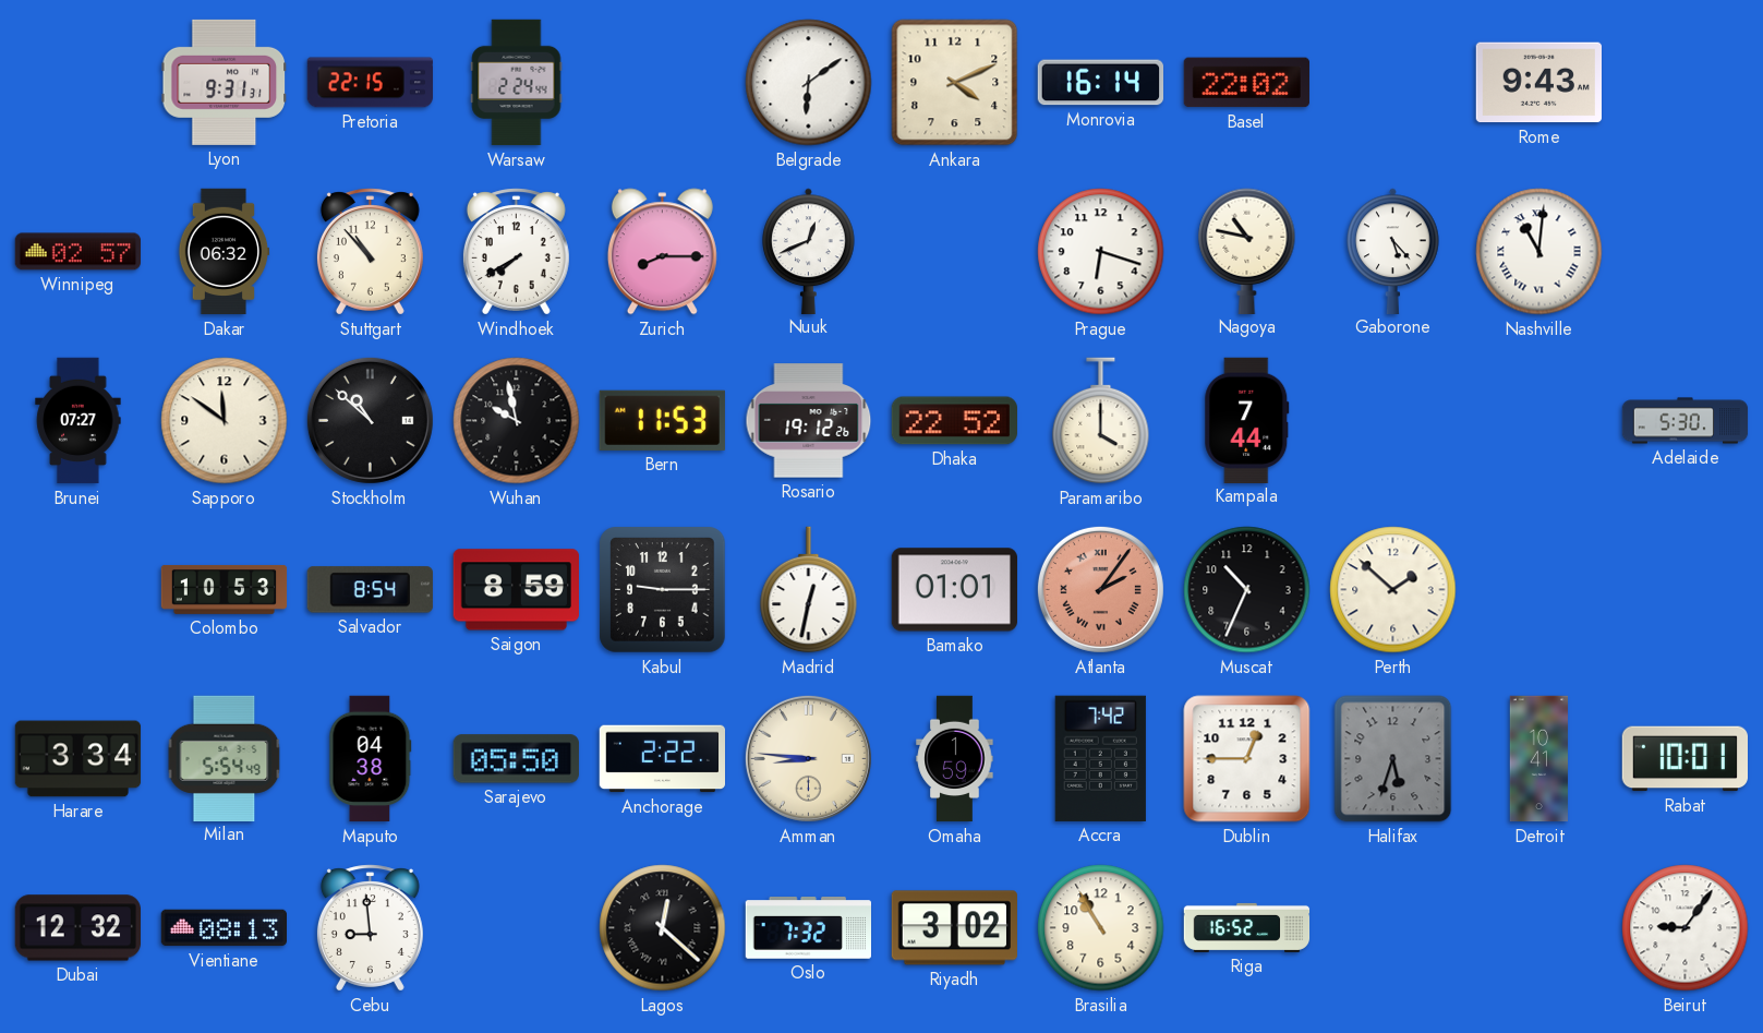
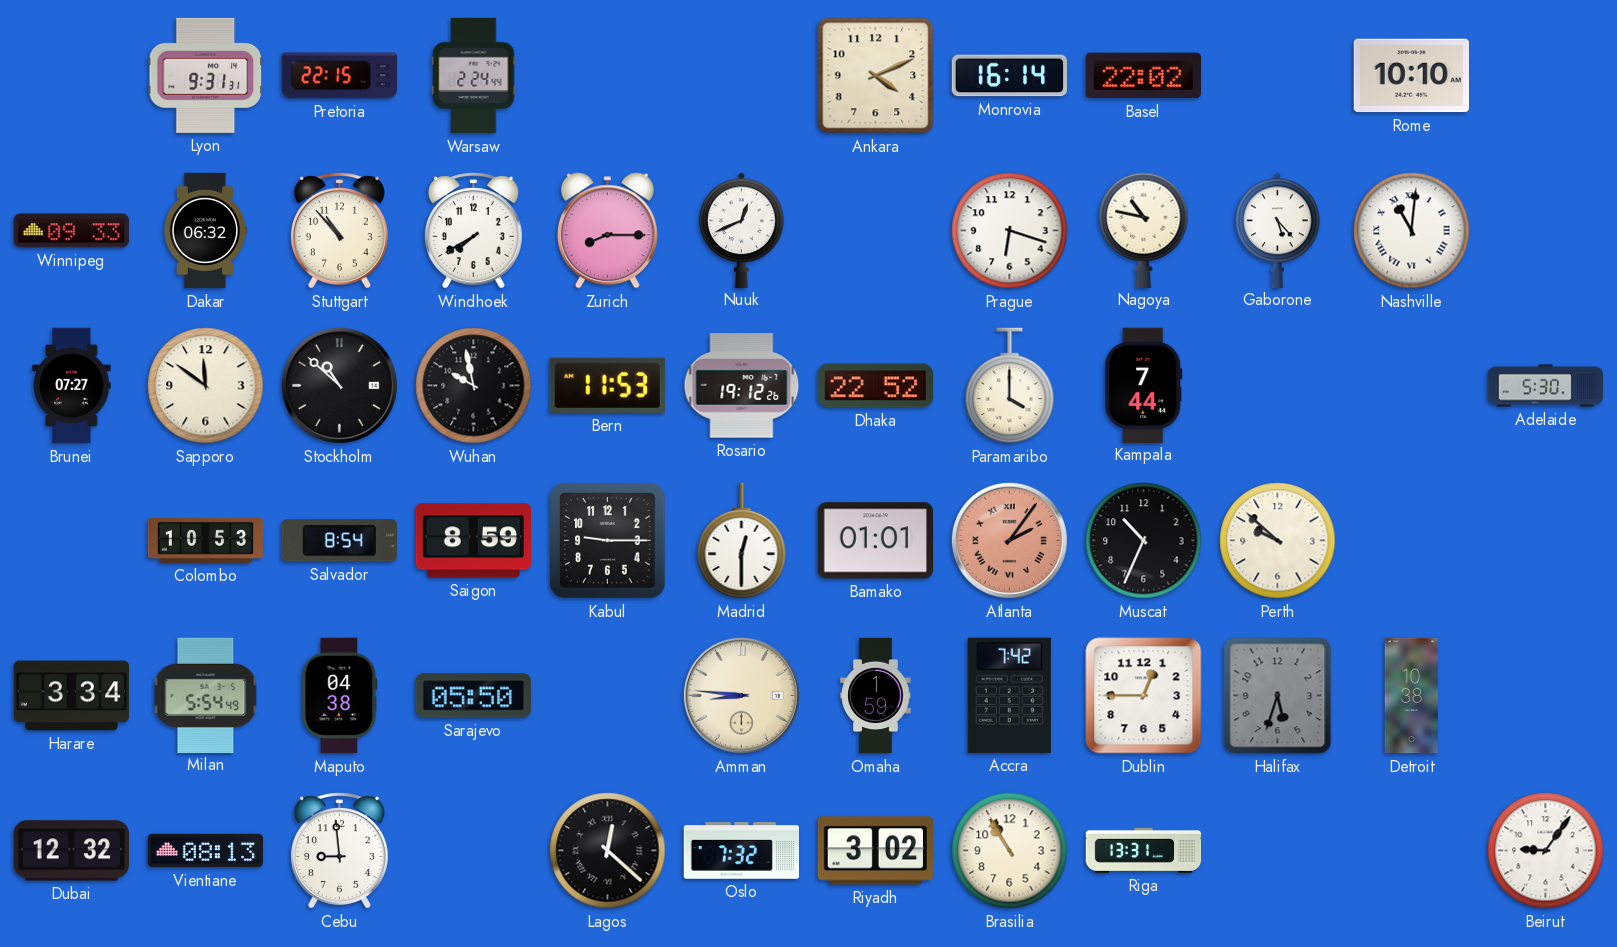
Belgrade: 6:09 -> none (809, 83)
Rome: 9:43 -> 10:10 (1411, 76)
Winnipeg: 02:57 -> 09:33 (71, 231)
Madrid: 12:32 -> 12:30 (742, 541)
Perth: 1:52 -> 9:52 (1278, 541)
Anchorage: 2:22 -> none (662, 759)
Detroit: 10:41 -> 10:38 (1411, 696)
Rabat: 10:01 -> none (1684, 759)
Riga: 16:52 -> 13:31 (1144, 850)
